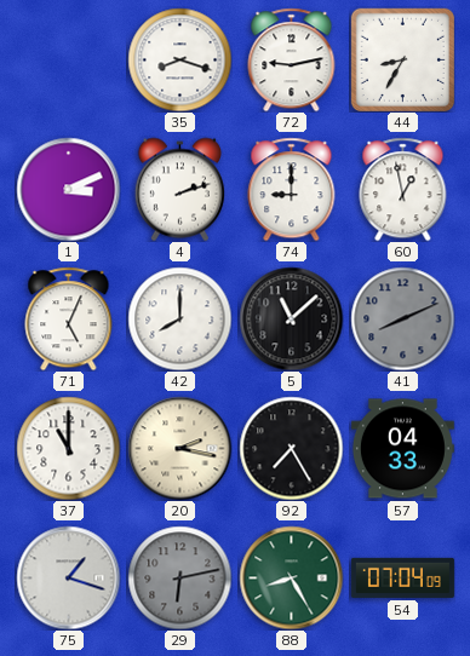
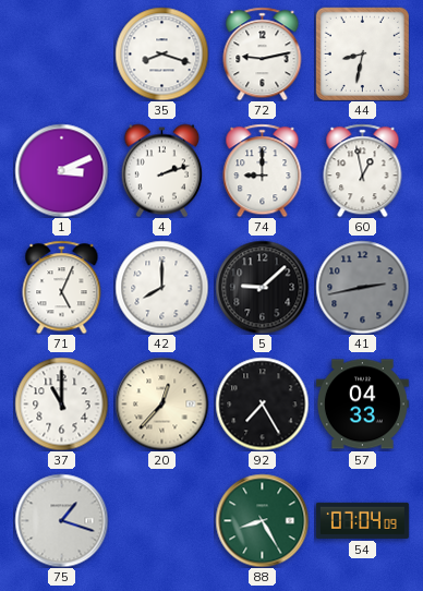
44: 8:35 -> 8:32 (362, 53)
5: 11:08 -> 9:08 (262, 287)
41: 8:11 -> 2:43 (362, 287)
20: 2:17 -> 12:37 (161, 403)
29: 6:13 -> none (179, 577)
